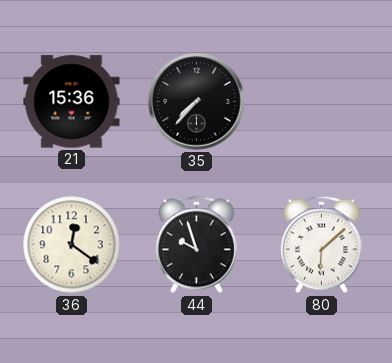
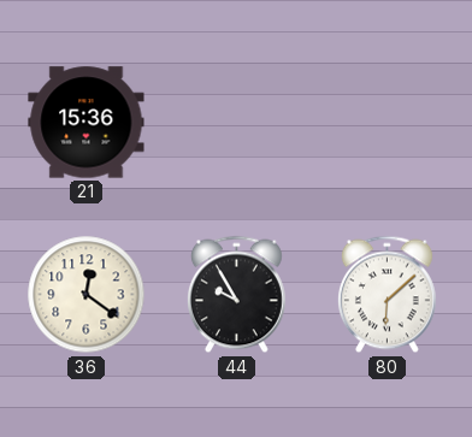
35: 7:37 -> none (197, 102)
44: 9:57 -> 9:55 (236, 295)
